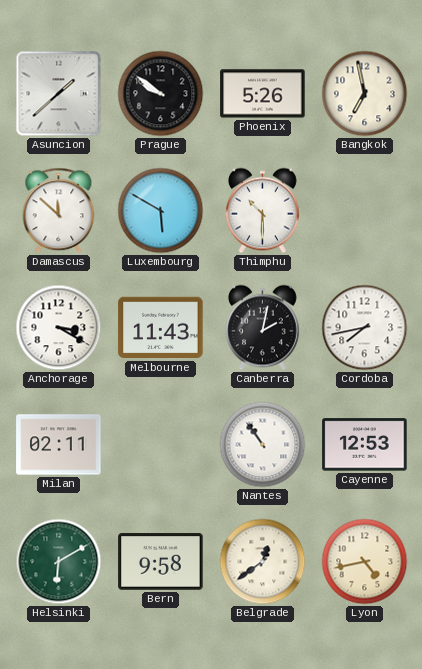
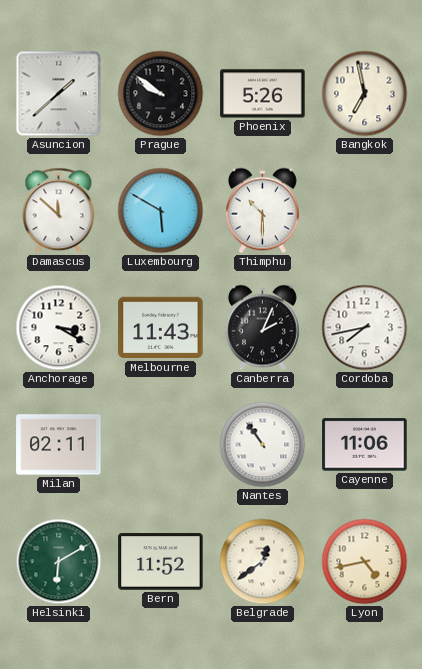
Canberra: 2:02 -> 2:04 (262, 328)
Cayenne: 12:53 -> 11:06 (365, 445)
Bern: 9:58 -> 11:52 (161, 562)
